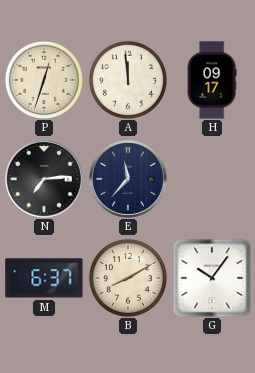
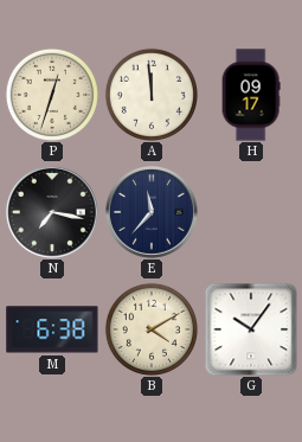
N: 7:14 -> 7:17 (52, 212)
M: 6:37 -> 6:38 (52, 329)
B: 8:10 -> 4:10 (152, 329)
